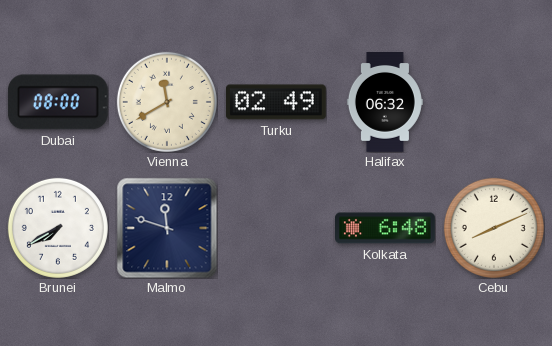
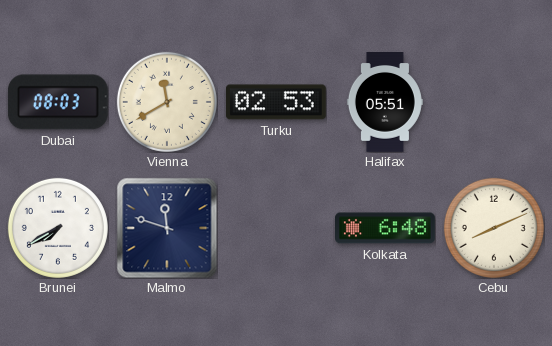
Dubai: 08:00 -> 08:03 (58, 102)
Turku: 02:49 -> 02:53 (276, 102)
Halifax: 06:32 -> 05:51 (385, 103)
